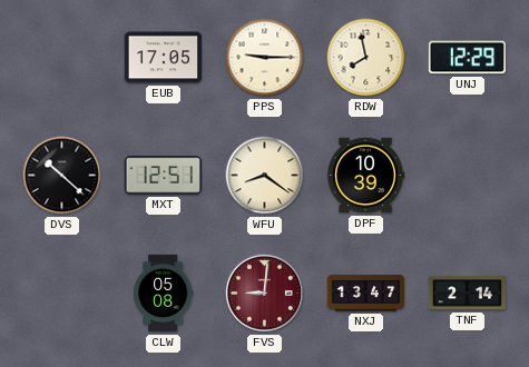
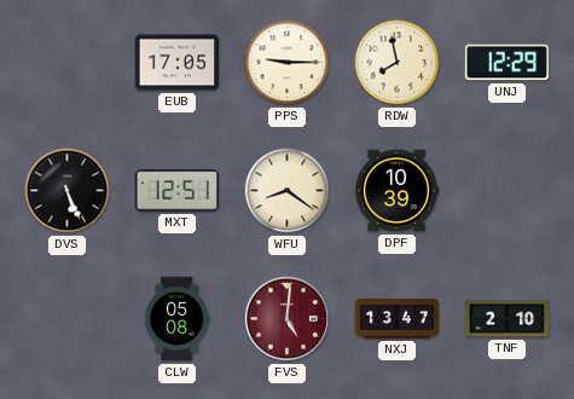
DVS: 10:22 -> 5:26 (68, 191)
FVS: 9:01 -> 5:01 (286, 318)
TNF: 2:14 -> 2:10 (508, 319)
